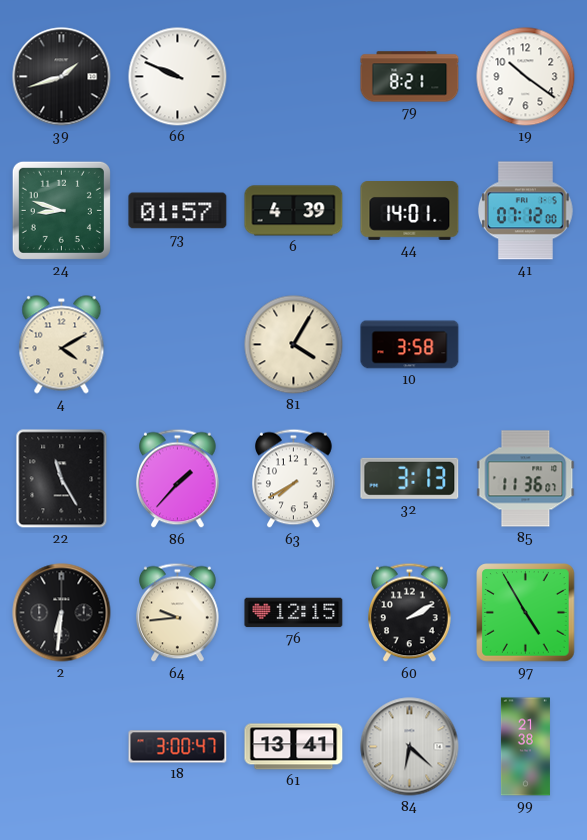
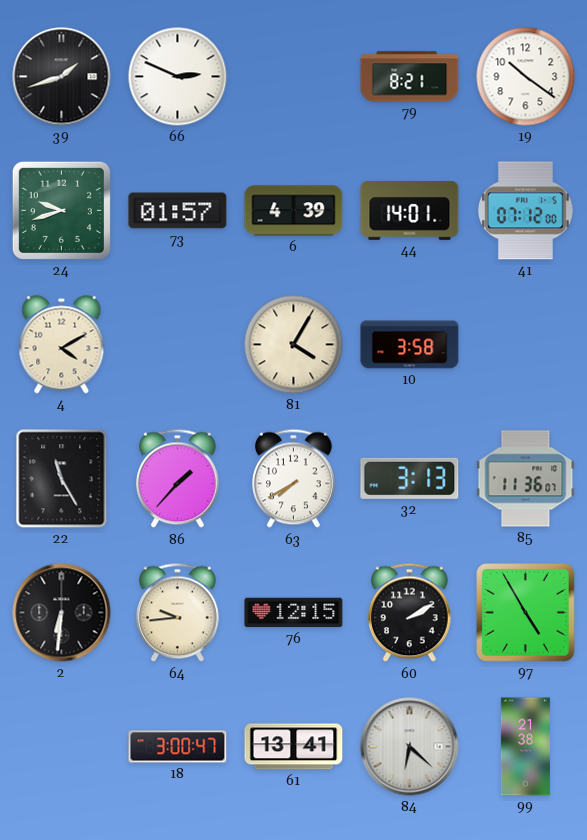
66: 9:49 -> 2:49 (178, 77)
24: 8:48 -> 9:42 (61, 210)
